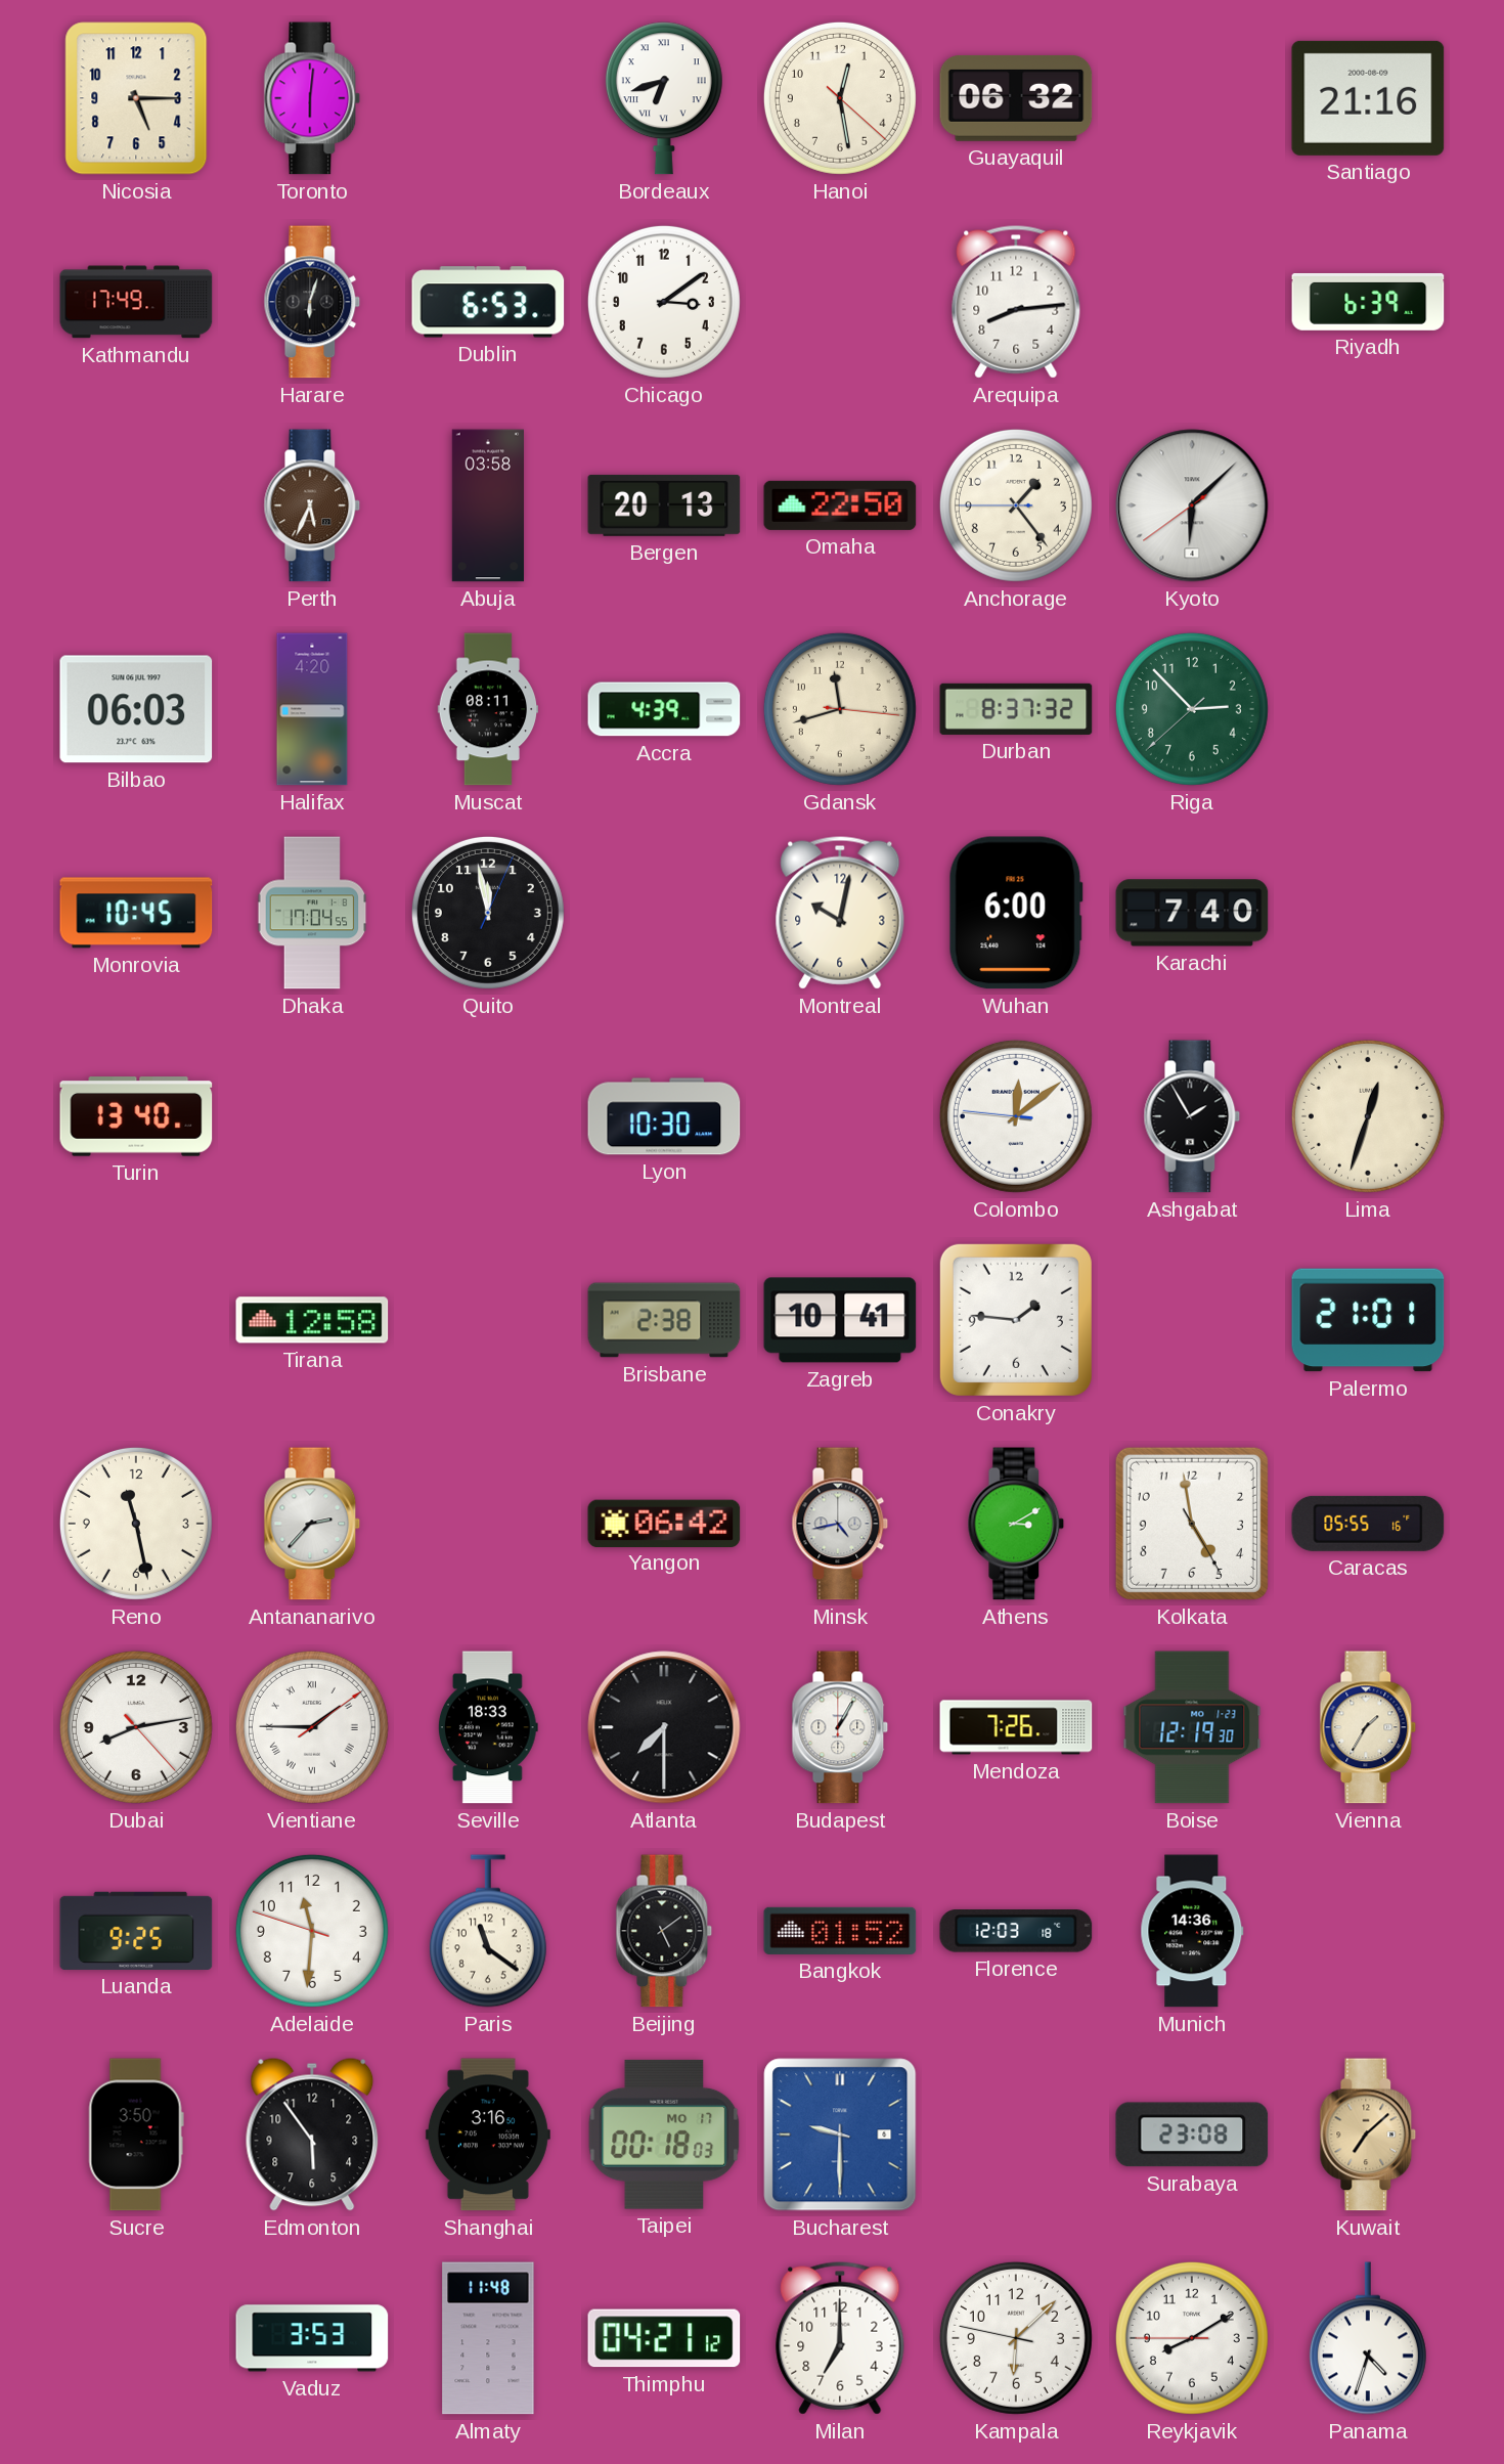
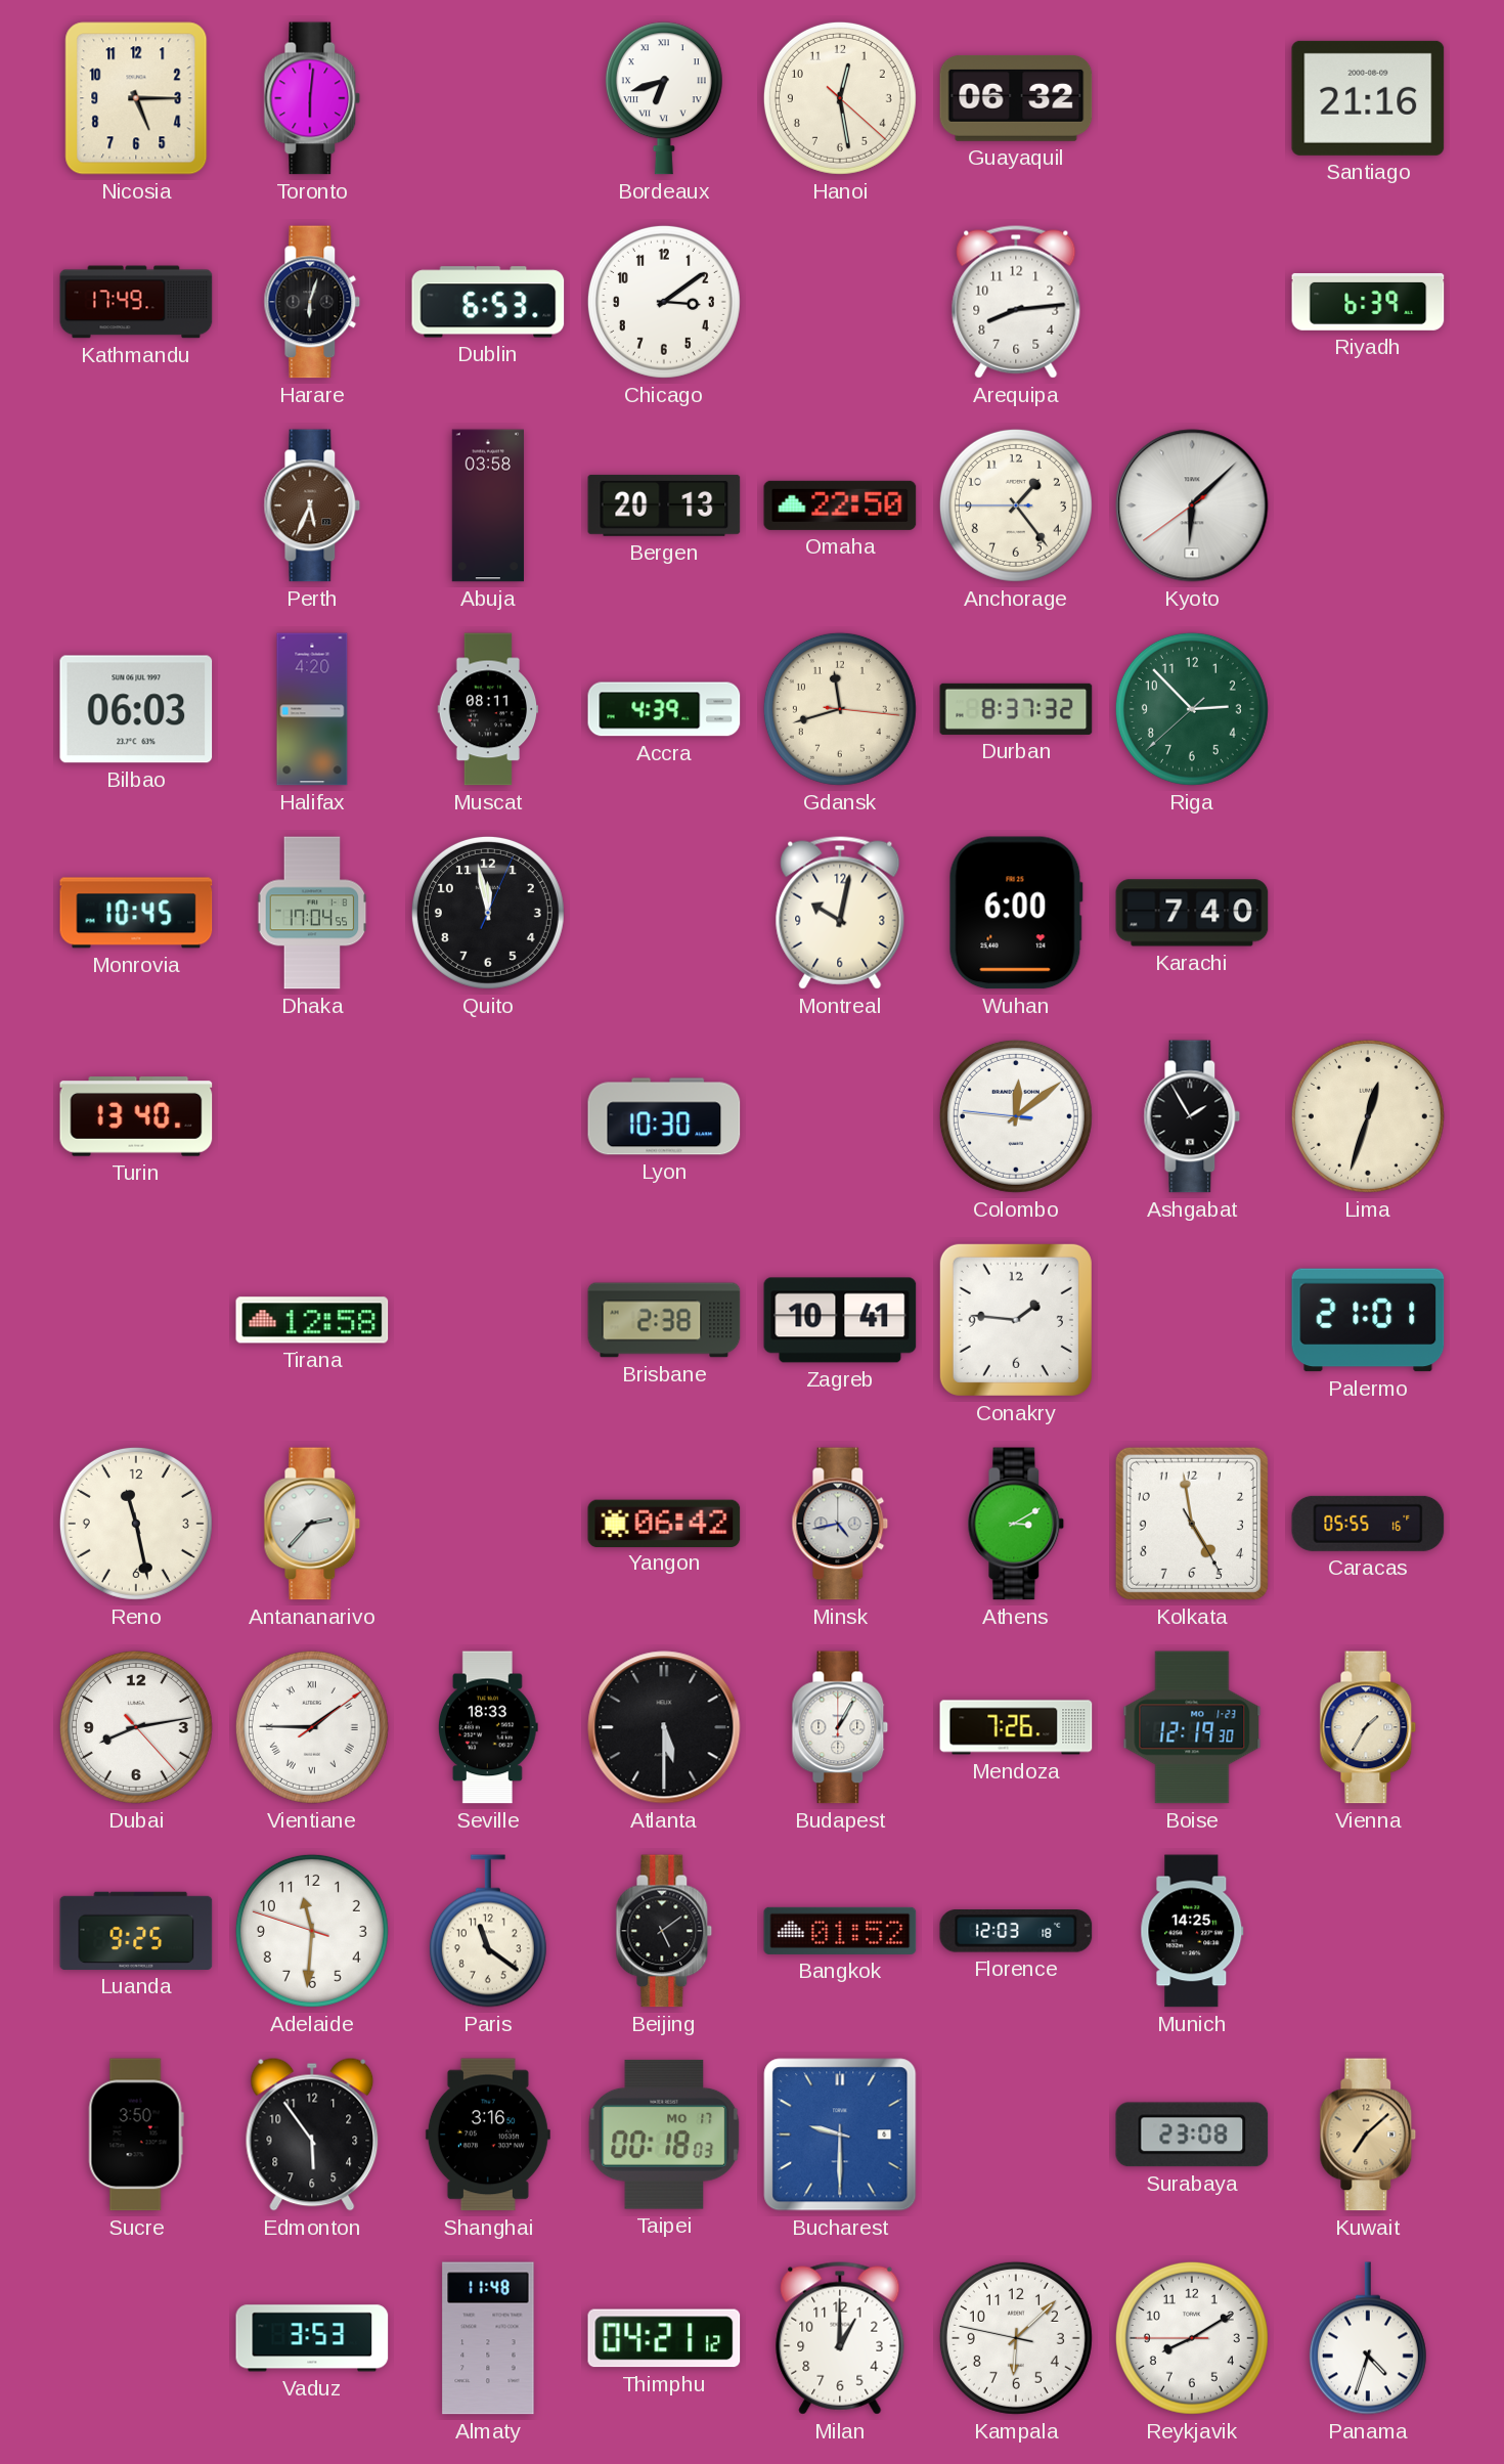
Atlanta: 7:30 -> 5:30 (664, 1727)
Munich: 14:36 -> 14:25 (1192, 1931)
Milan: 7:00 -> 1:00 (840, 2338)
